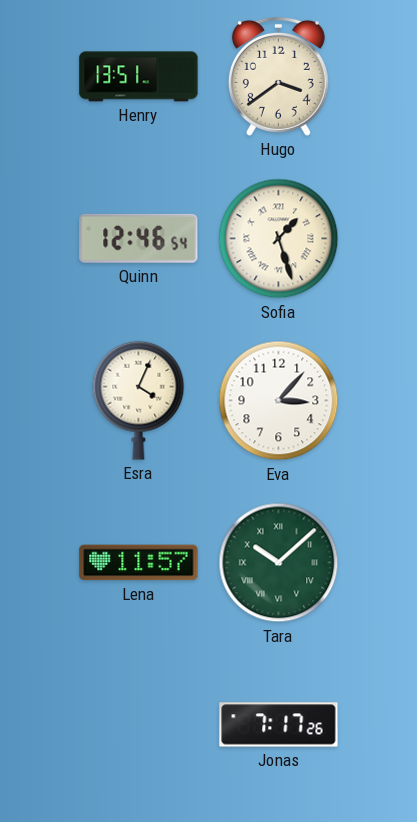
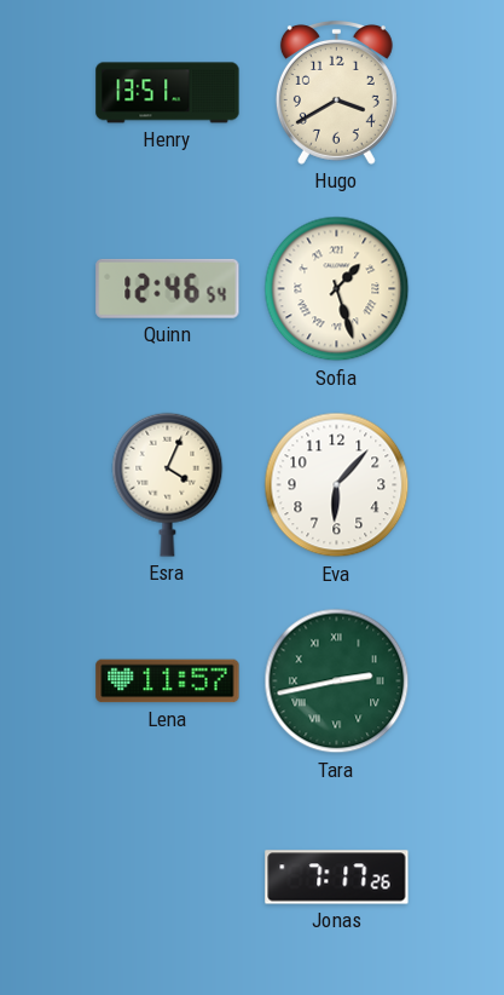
Hugo: 3:39 -> 3:40 (336, 93)
Eva: 3:07 -> 6:07 (337, 485)
Tara: 10:08 -> 2:43 (337, 681)
